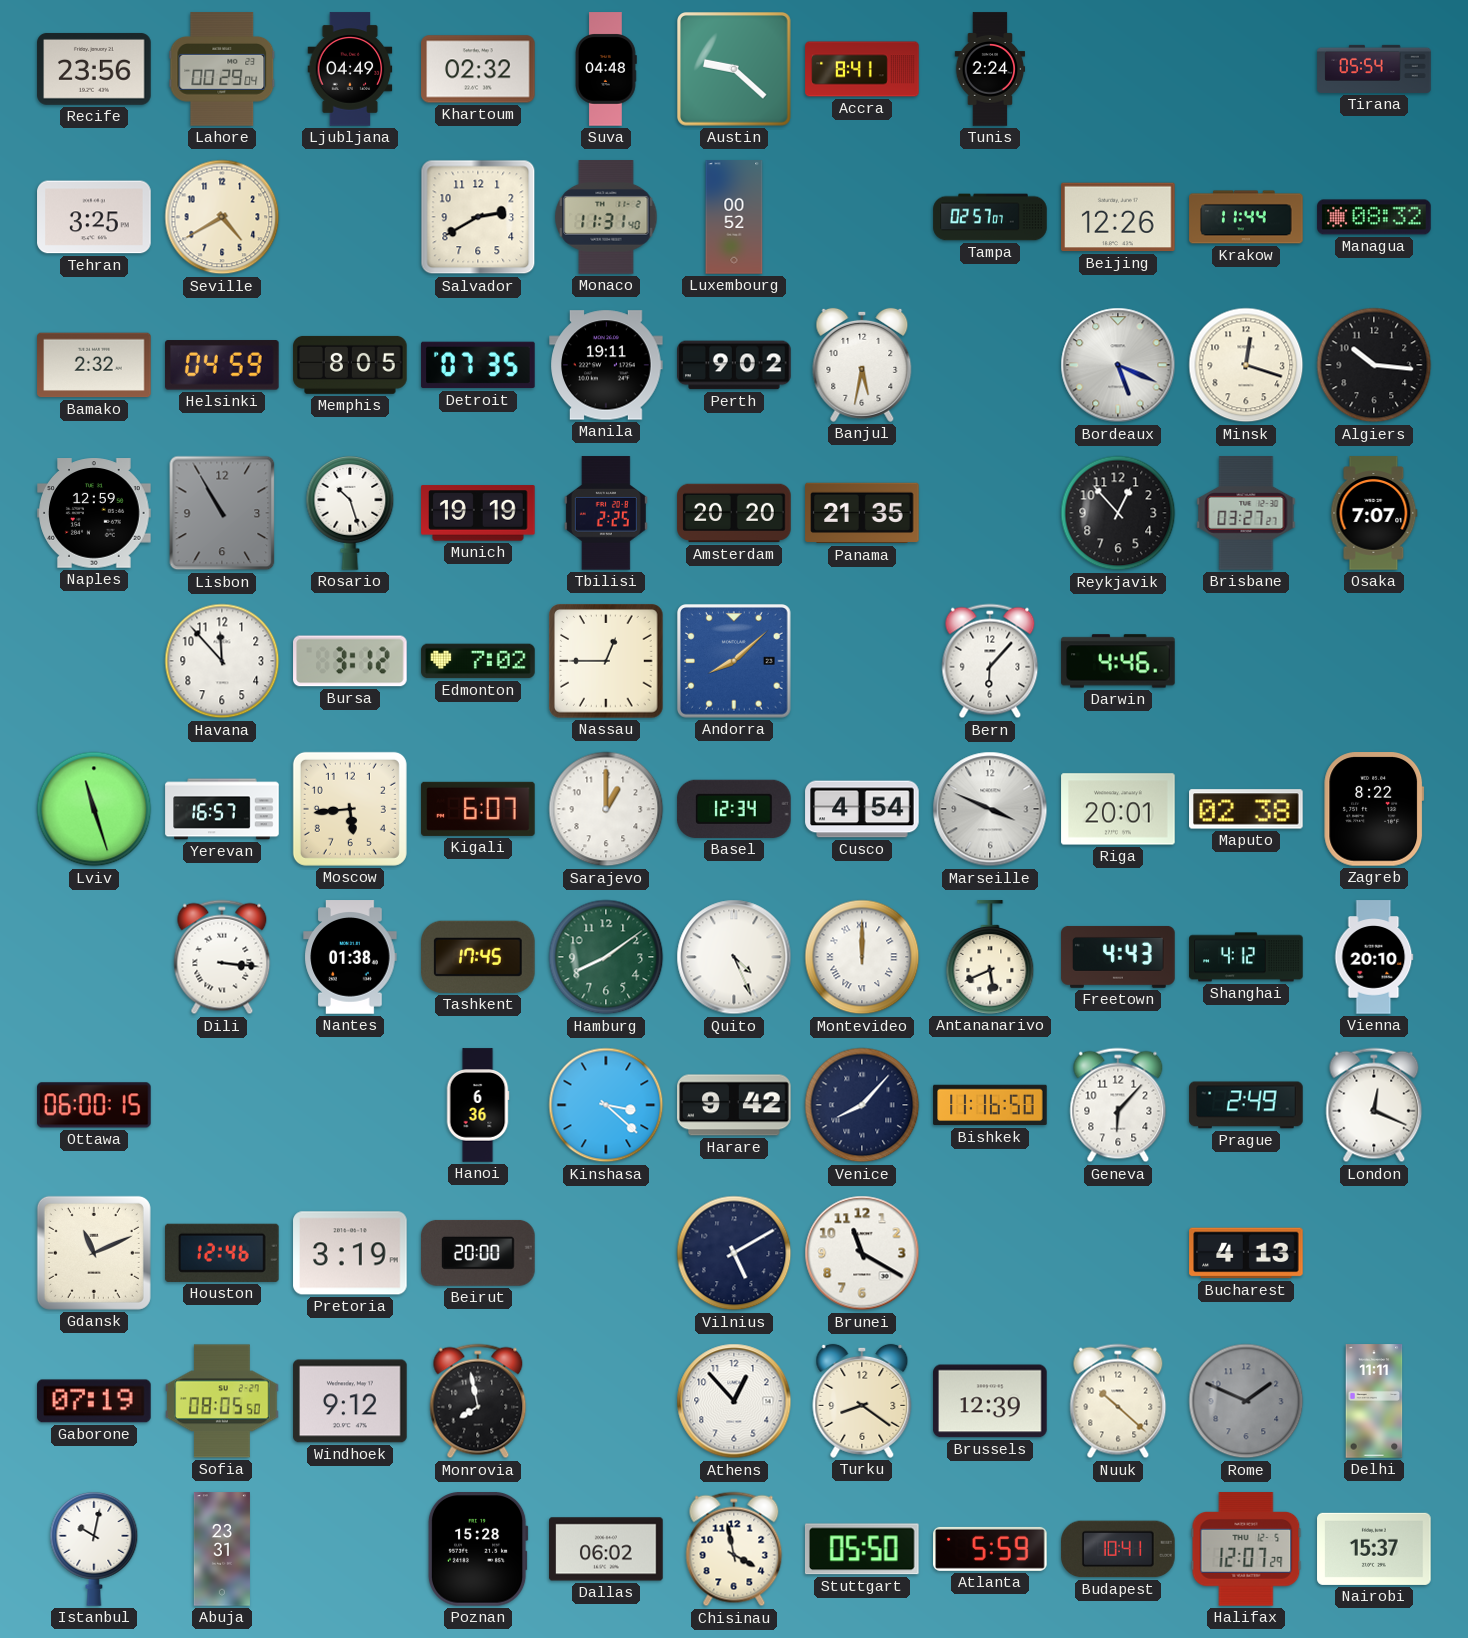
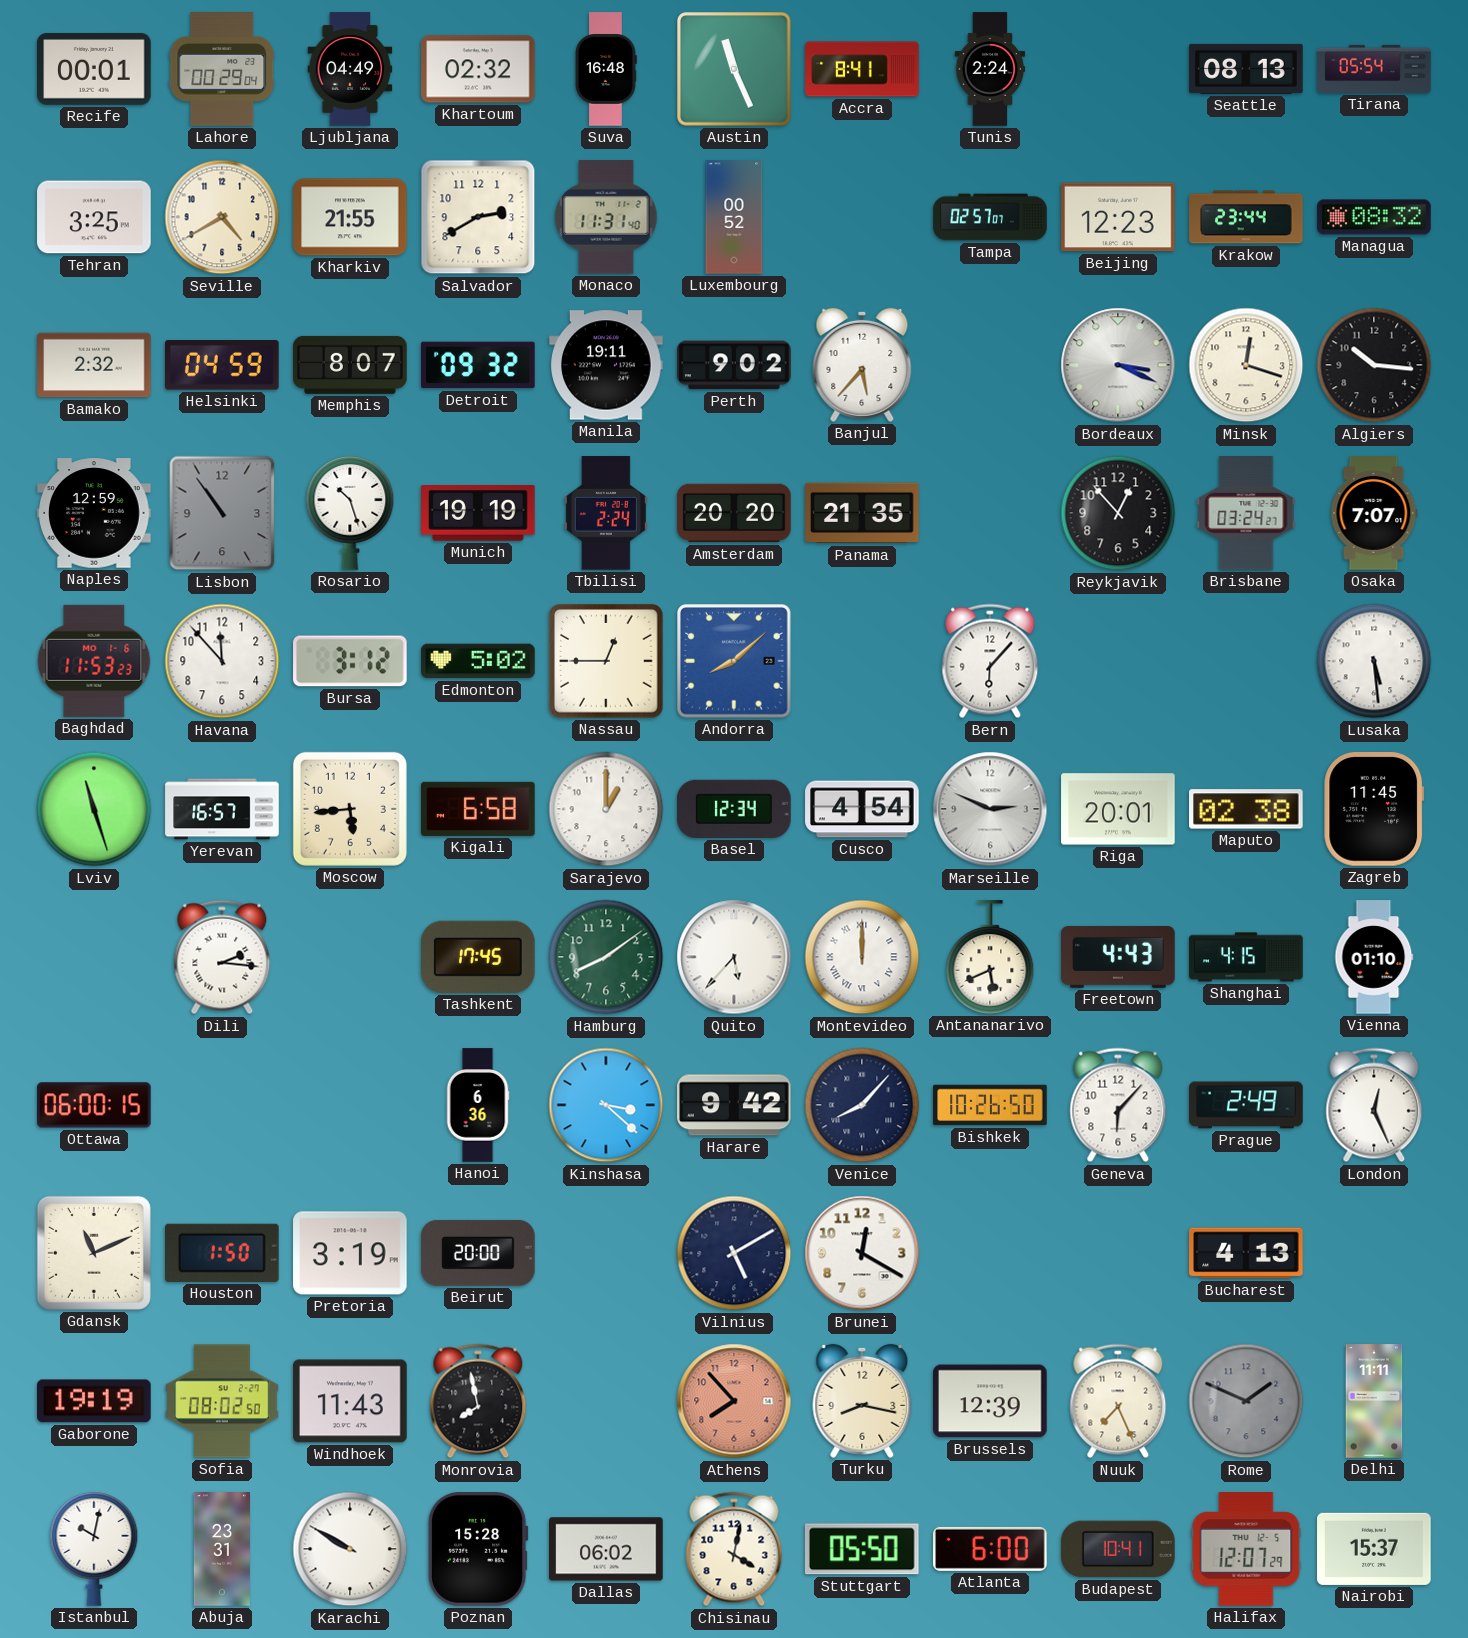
Recife: 23:56 -> 00:01 (94, 69)
Suva: 04:48 -> 16:48 (606, 69)
Austin: 9:22 -> 11:26 (735, 70)
Seattle: none -> 08:13 (1246, 69)
Kharkiv: none -> 21:55 (350, 217)
Beijing: 12:26 -> 12:23 (1118, 217)
Krakow: 11:44 -> 23:44 (1246, 217)
Memphis: 8:05 -> 8:07 (350, 365)
Detroit: 07:35 -> 09:32 (478, 365)
Banjul: 5:32 -> 5:37 (862, 365)
Bordeaux: 5:19 -> 3:19 (1118, 365)
Lisbon: 10:55 -> 10:54 (222, 513)
Tbilisi: 2:25 -> 2:24 (606, 513)
Brisbane: 03:27 -> 03:24 (1246, 513)
Baghdad: none -> 11:53 (94, 661)
Edmonton: 7:02 -> 5:02 (478, 661)
Darwin: 4:46 -> none (1118, 661)
Lusaka: none -> 5:29 (1374, 661)
Kigali: 6:07 -> 6:58 (478, 809)
Marseille: 3:49 -> 2:49 (990, 809)
Zagreb: 8:22 -> 11:45 (1374, 809)
Dili: 3:16 -> 2:16 (222, 957)
Nantes: 01:38 -> none (350, 957)
Quito: 4:26 -> 5:37 (734, 957)
Shanghai: 4:12 -> 4:15 (1246, 957)
Vienna: 20:10 -> 01:10 (1374, 957)
Bishkek: 11:16 -> 10:26 (990, 1105)
London: 12:19 -> 12:26 (1374, 1105)
Houston: 12:46 -> 1:50 (223, 1253)
Brunei: 11:20 -> 12:20 (862, 1253)
Gaborone: 07:19 -> 19:19 (94, 1401)
Sofia: 08:05 -> 08:02 (222, 1401)
Windhoek: 9:12 -> 11:43 (350, 1401)
Athens: 12:53 -> 7:53 (734, 1401)
Athens dial: white -> salmon (734, 1401)
Turku: 8:21 -> 8:17 (862, 1401)
Nuuk: 10:22 -> 7:26 (1118, 1401)
Karachi: none -> 9:50 (350, 1549)
Chisinau: 3:58 -> 4:02 (734, 1549)
Atlanta: 5:59 -> 6:00 (990, 1549)
